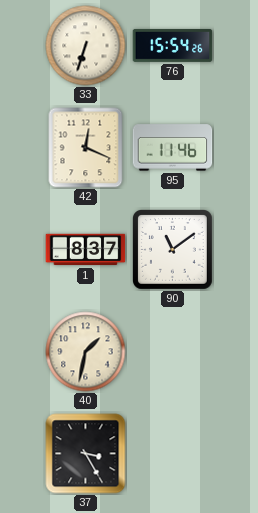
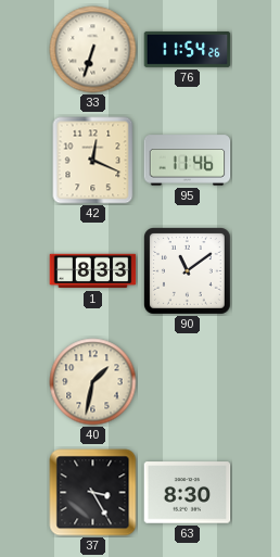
76: 15:54 -> 11:54 (188, 49)
1: 8:37 -> 8:33 (93, 271)
63: none -> 8:30 (188, 493)
